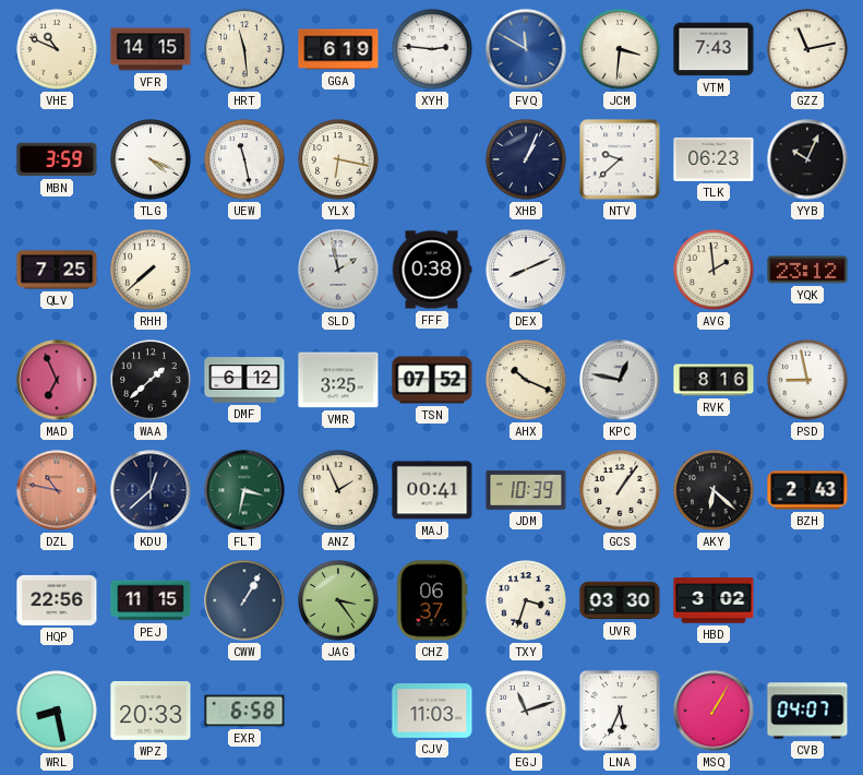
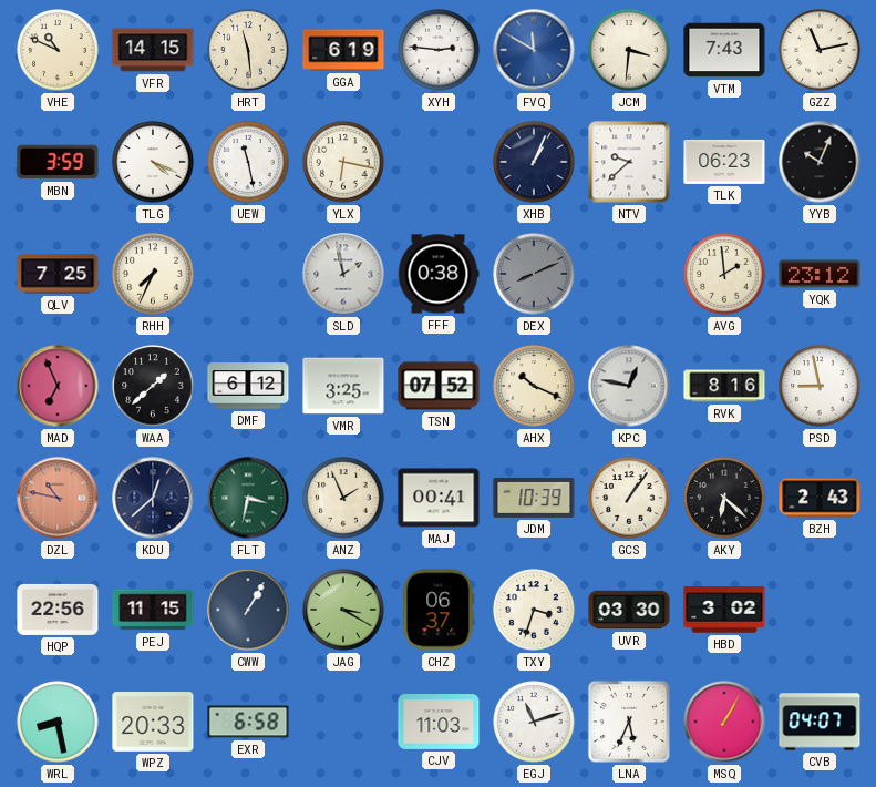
RHH: 7:38 -> 7:34 (153, 274)
DEX dial: white -> grey (534, 274)
JAG: 3:24 -> 3:20 (343, 610)
